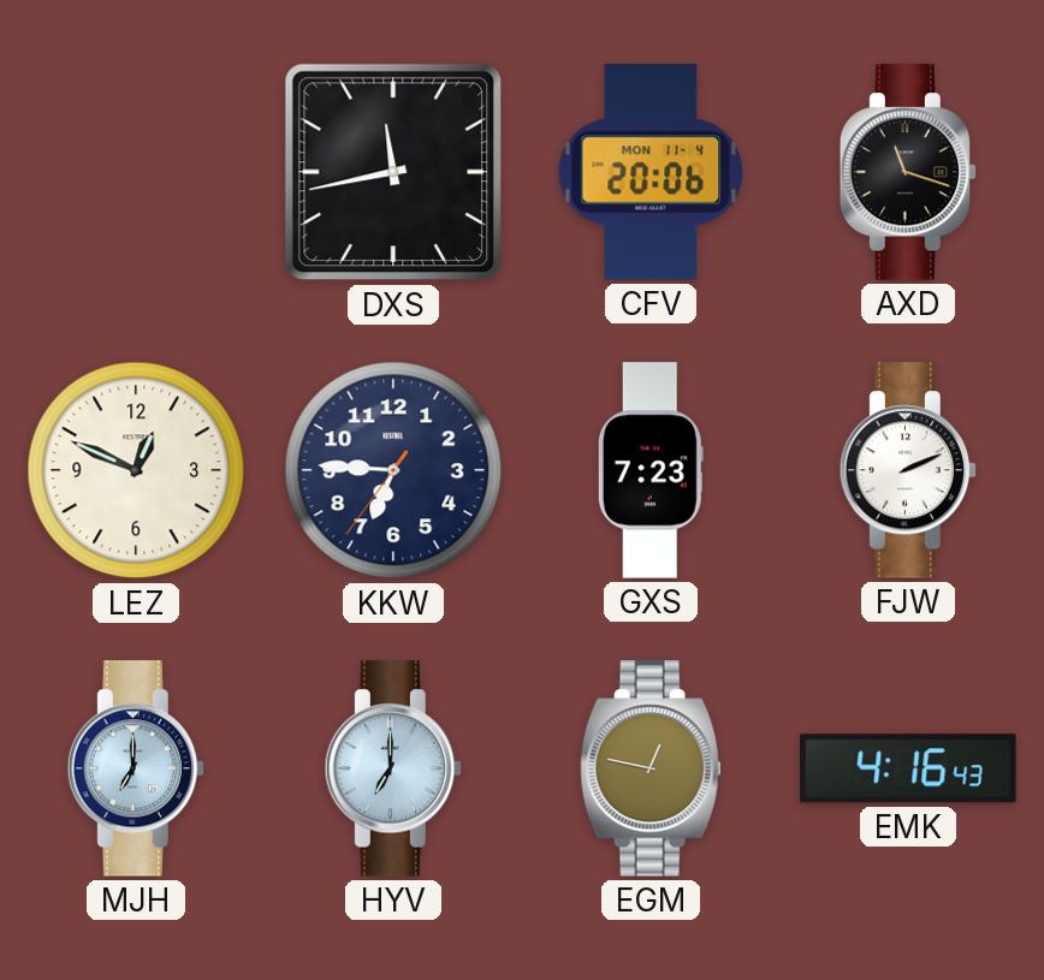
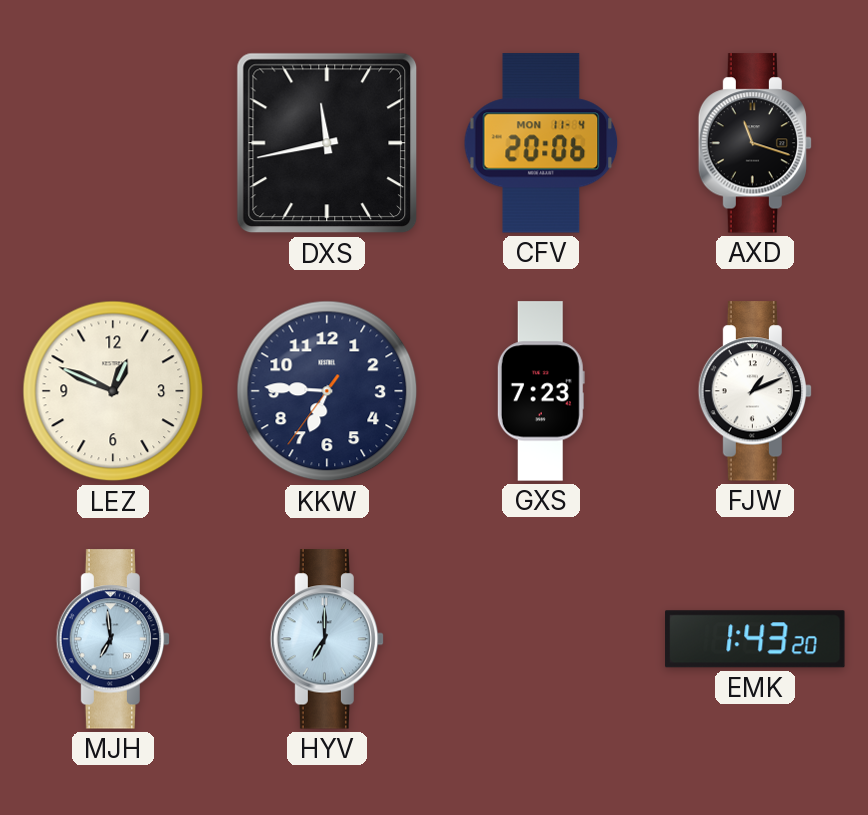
FJW: 2:11 -> 1:11 (755, 391)
MJH: 7:00 -> 6:59 (113, 639)
EGM: 12:47 -> none (651, 768)
EMK: 4:16 -> 1:43 (755, 639)
